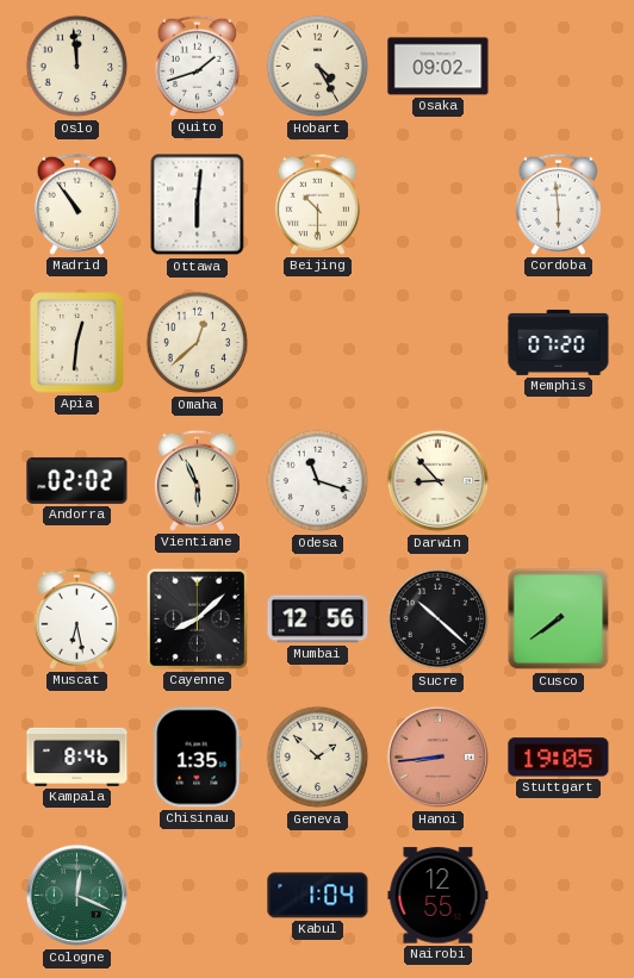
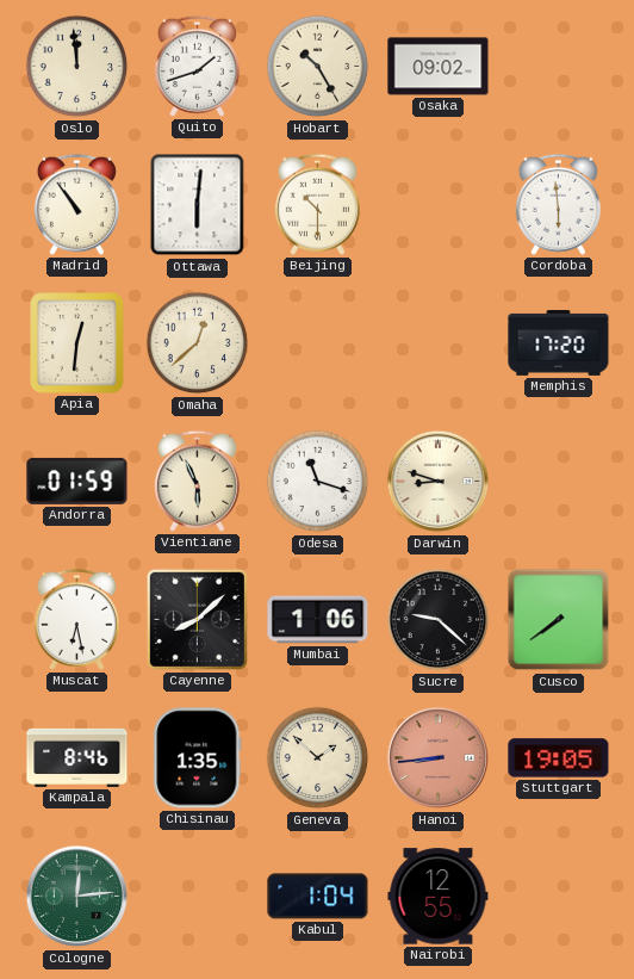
Hobart: 4:25 -> 10:25 (318, 67)
Memphis: 07:20 -> 17:20 (559, 342)
Andorra: 02:02 -> 01:59 (77, 481)
Darwin: 8:53 -> 8:48 (439, 482)
Mumbai: 12:56 -> 1:06 (318, 620)
Sucre: 10:22 -> 9:22 (439, 620)
Cologne: 12:19 -> 12:14 (77, 897)
